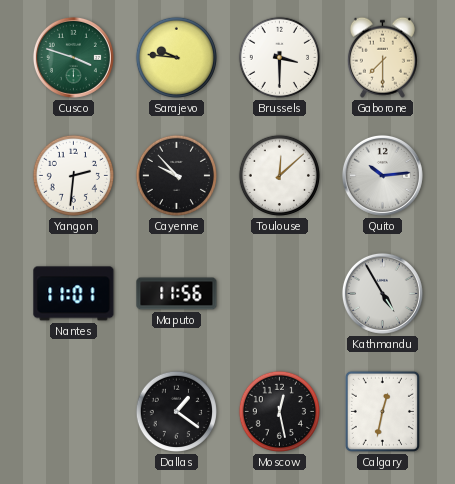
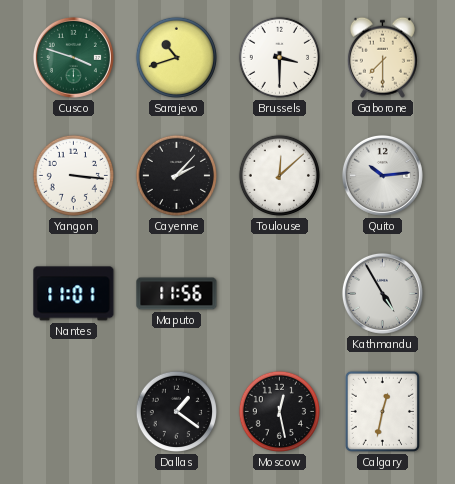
Sarajevo: 9:46 -> 10:42 (176, 57)
Yangon: 2:31 -> 3:16 (73, 175)
Cayenne: 9:53 -> 2:07 (176, 175)
